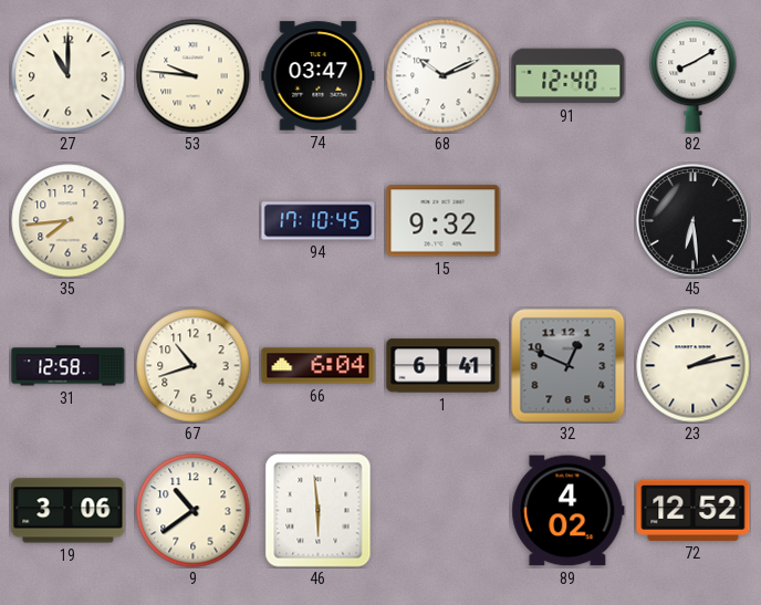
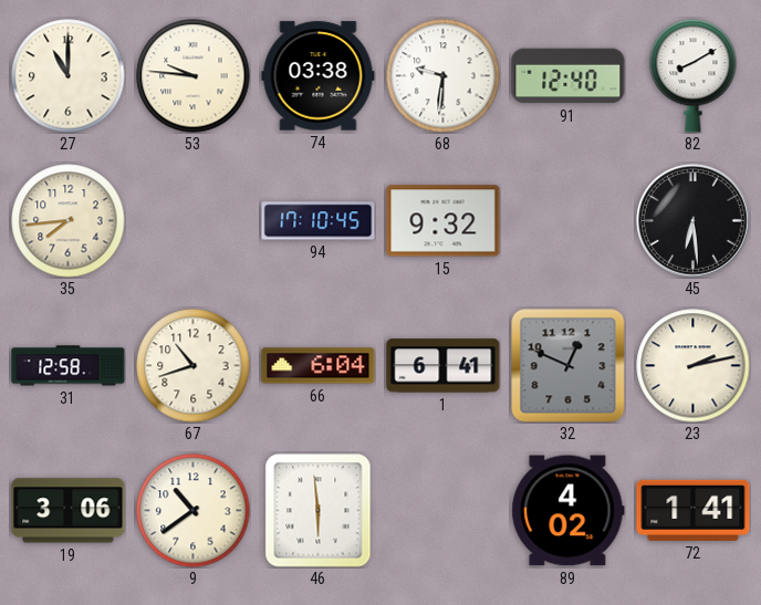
74: 03:47 -> 03:38 (319, 76)
68: 10:11 -> 9:31 (444, 76)
72: 12:52 -> 1:41 (694, 510)
